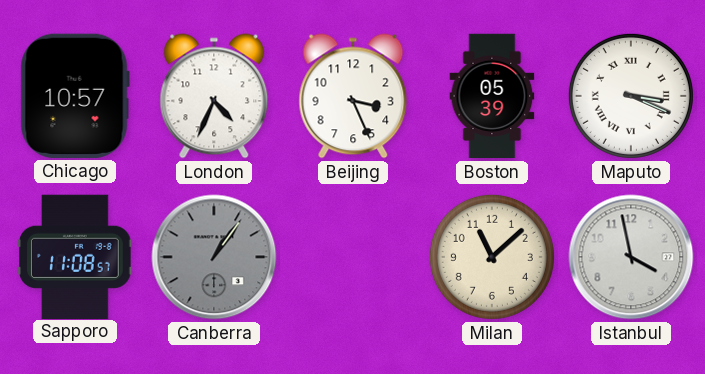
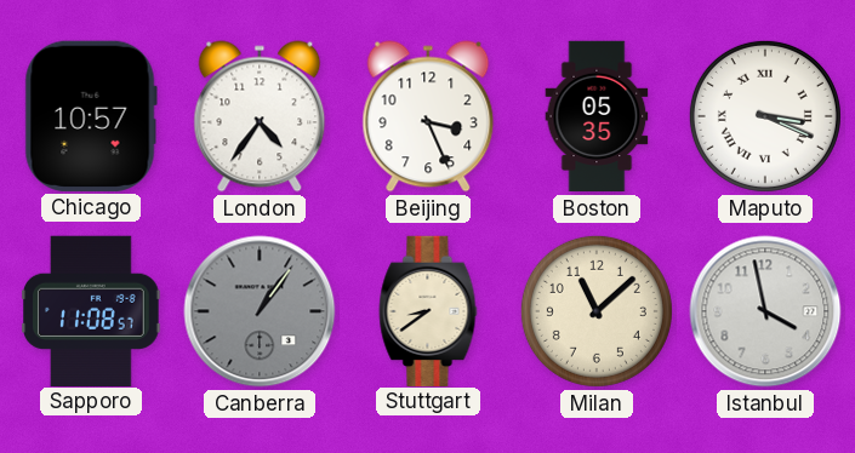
London: 4:34 -> 4:36 (260, 116)
Boston: 05:39 -> 05:35 (597, 116)
Stuttgart: none -> 8:39 (428, 310)
